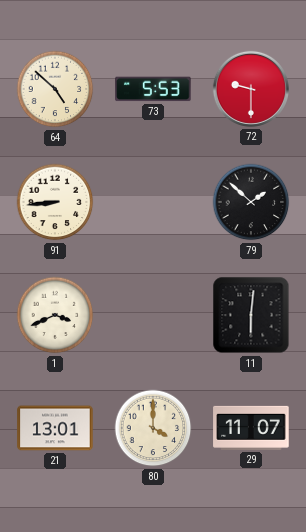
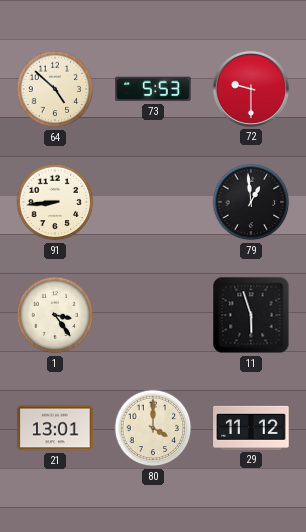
79: 1:52 -> 12:59 (251, 202)
1: 3:41 -> 3:24 (55, 315)
11: 6:01 -> 5:57 (251, 315)
29: 11:07 -> 11:12 (251, 428)
